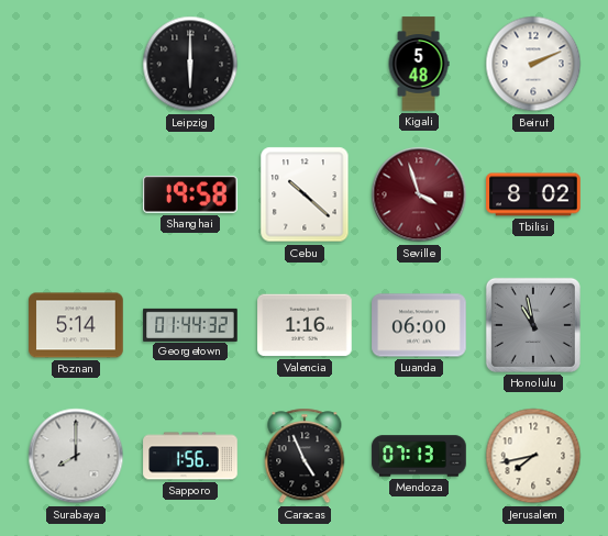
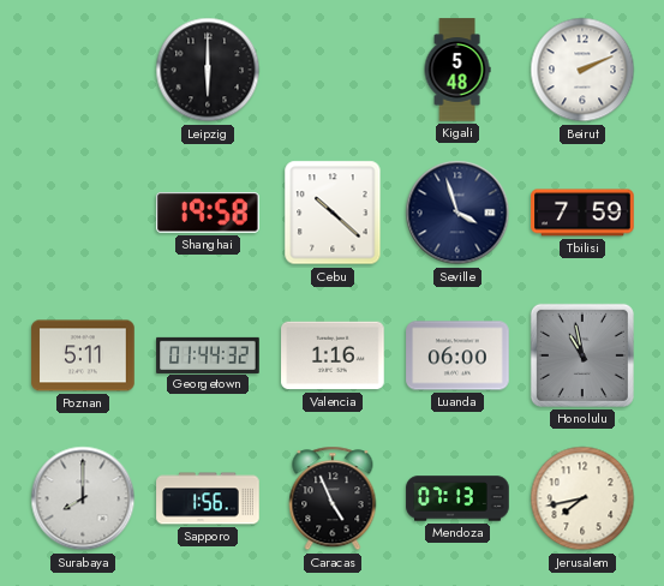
Seville dial: burgundy -> navy (457, 213)
Tbilisi: 8:02 -> 7:59 (582, 213)
Poznan: 5:14 -> 5:11 (83, 355)
